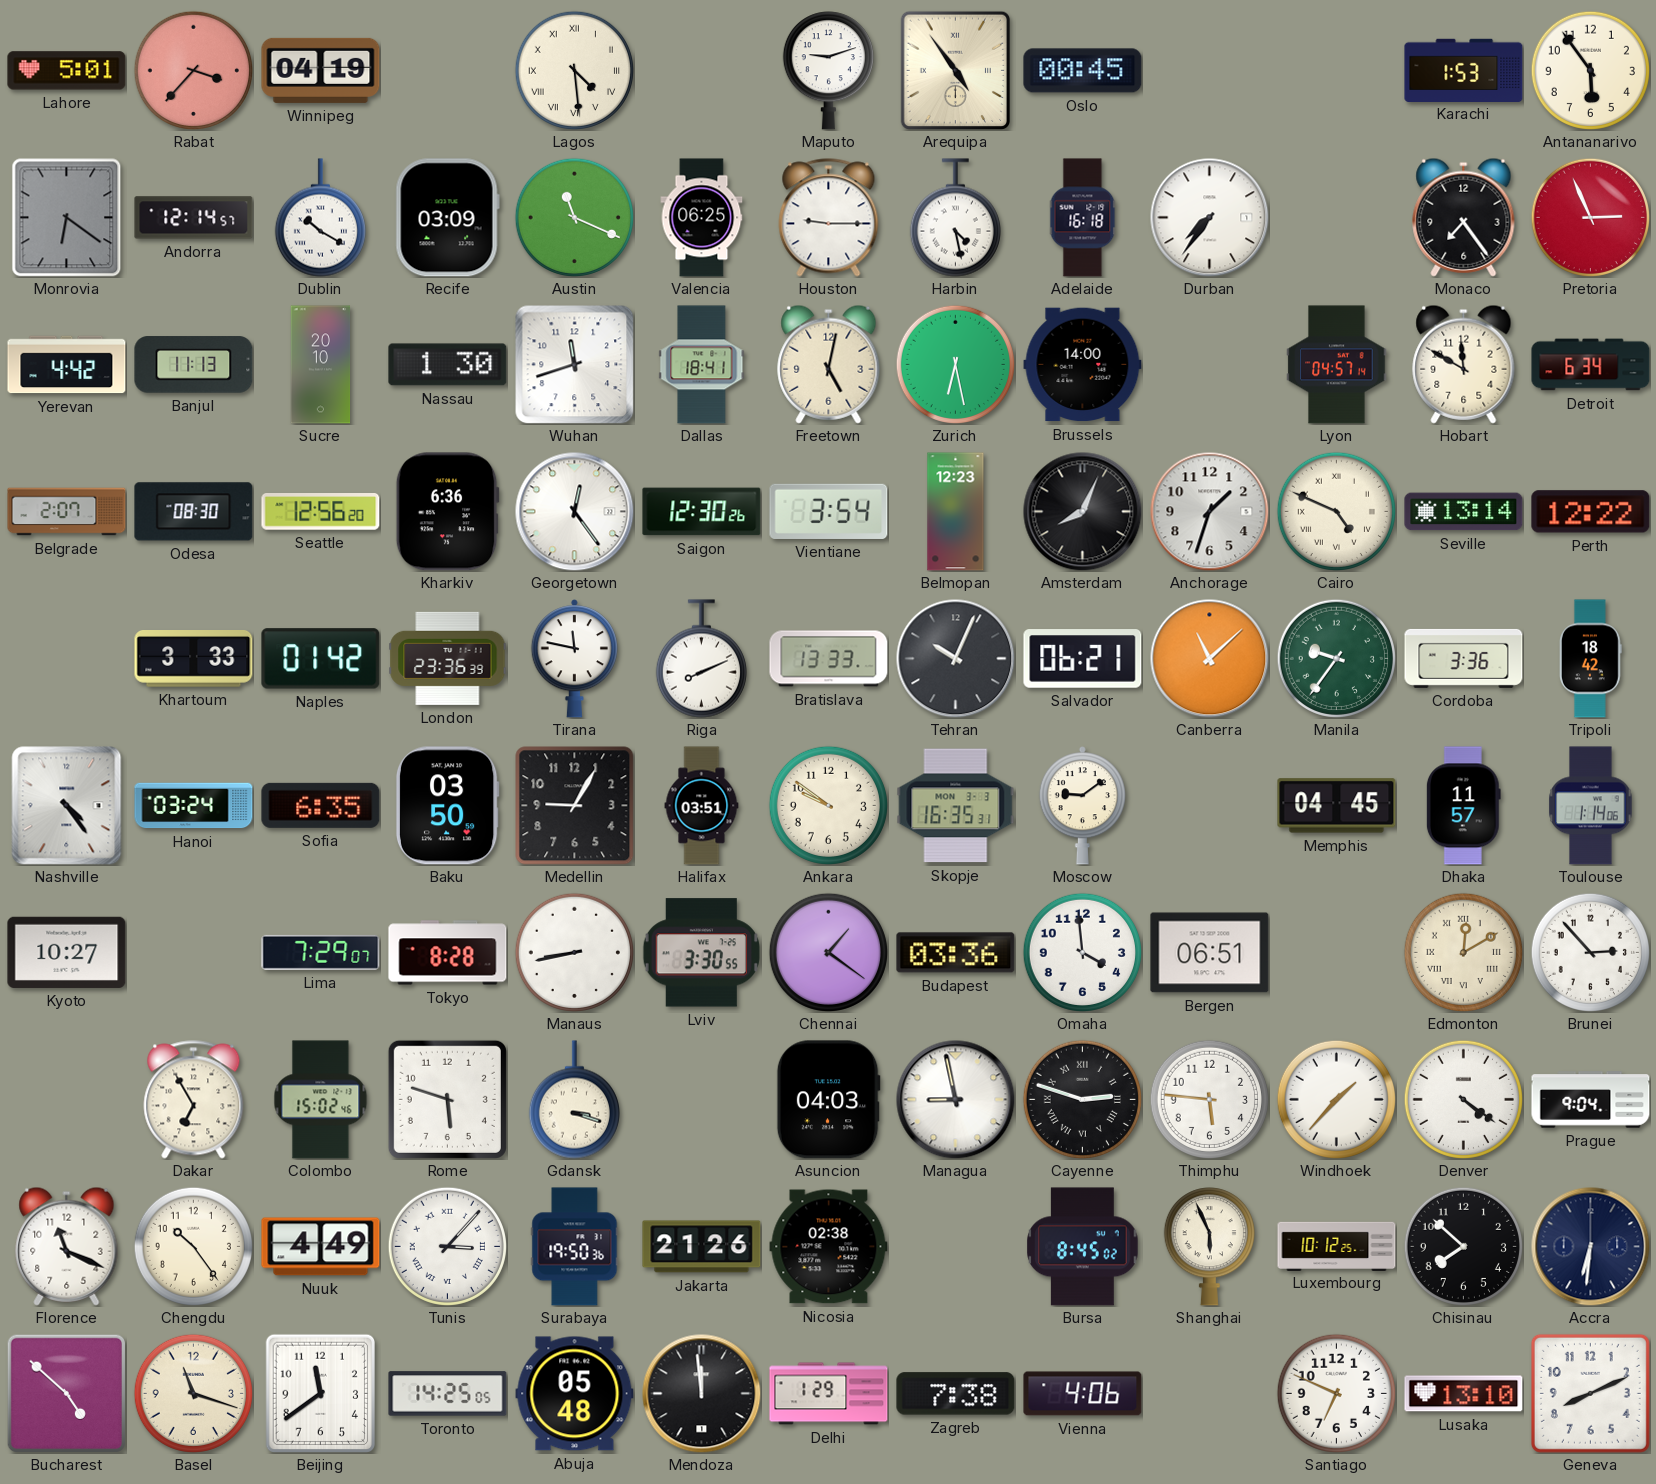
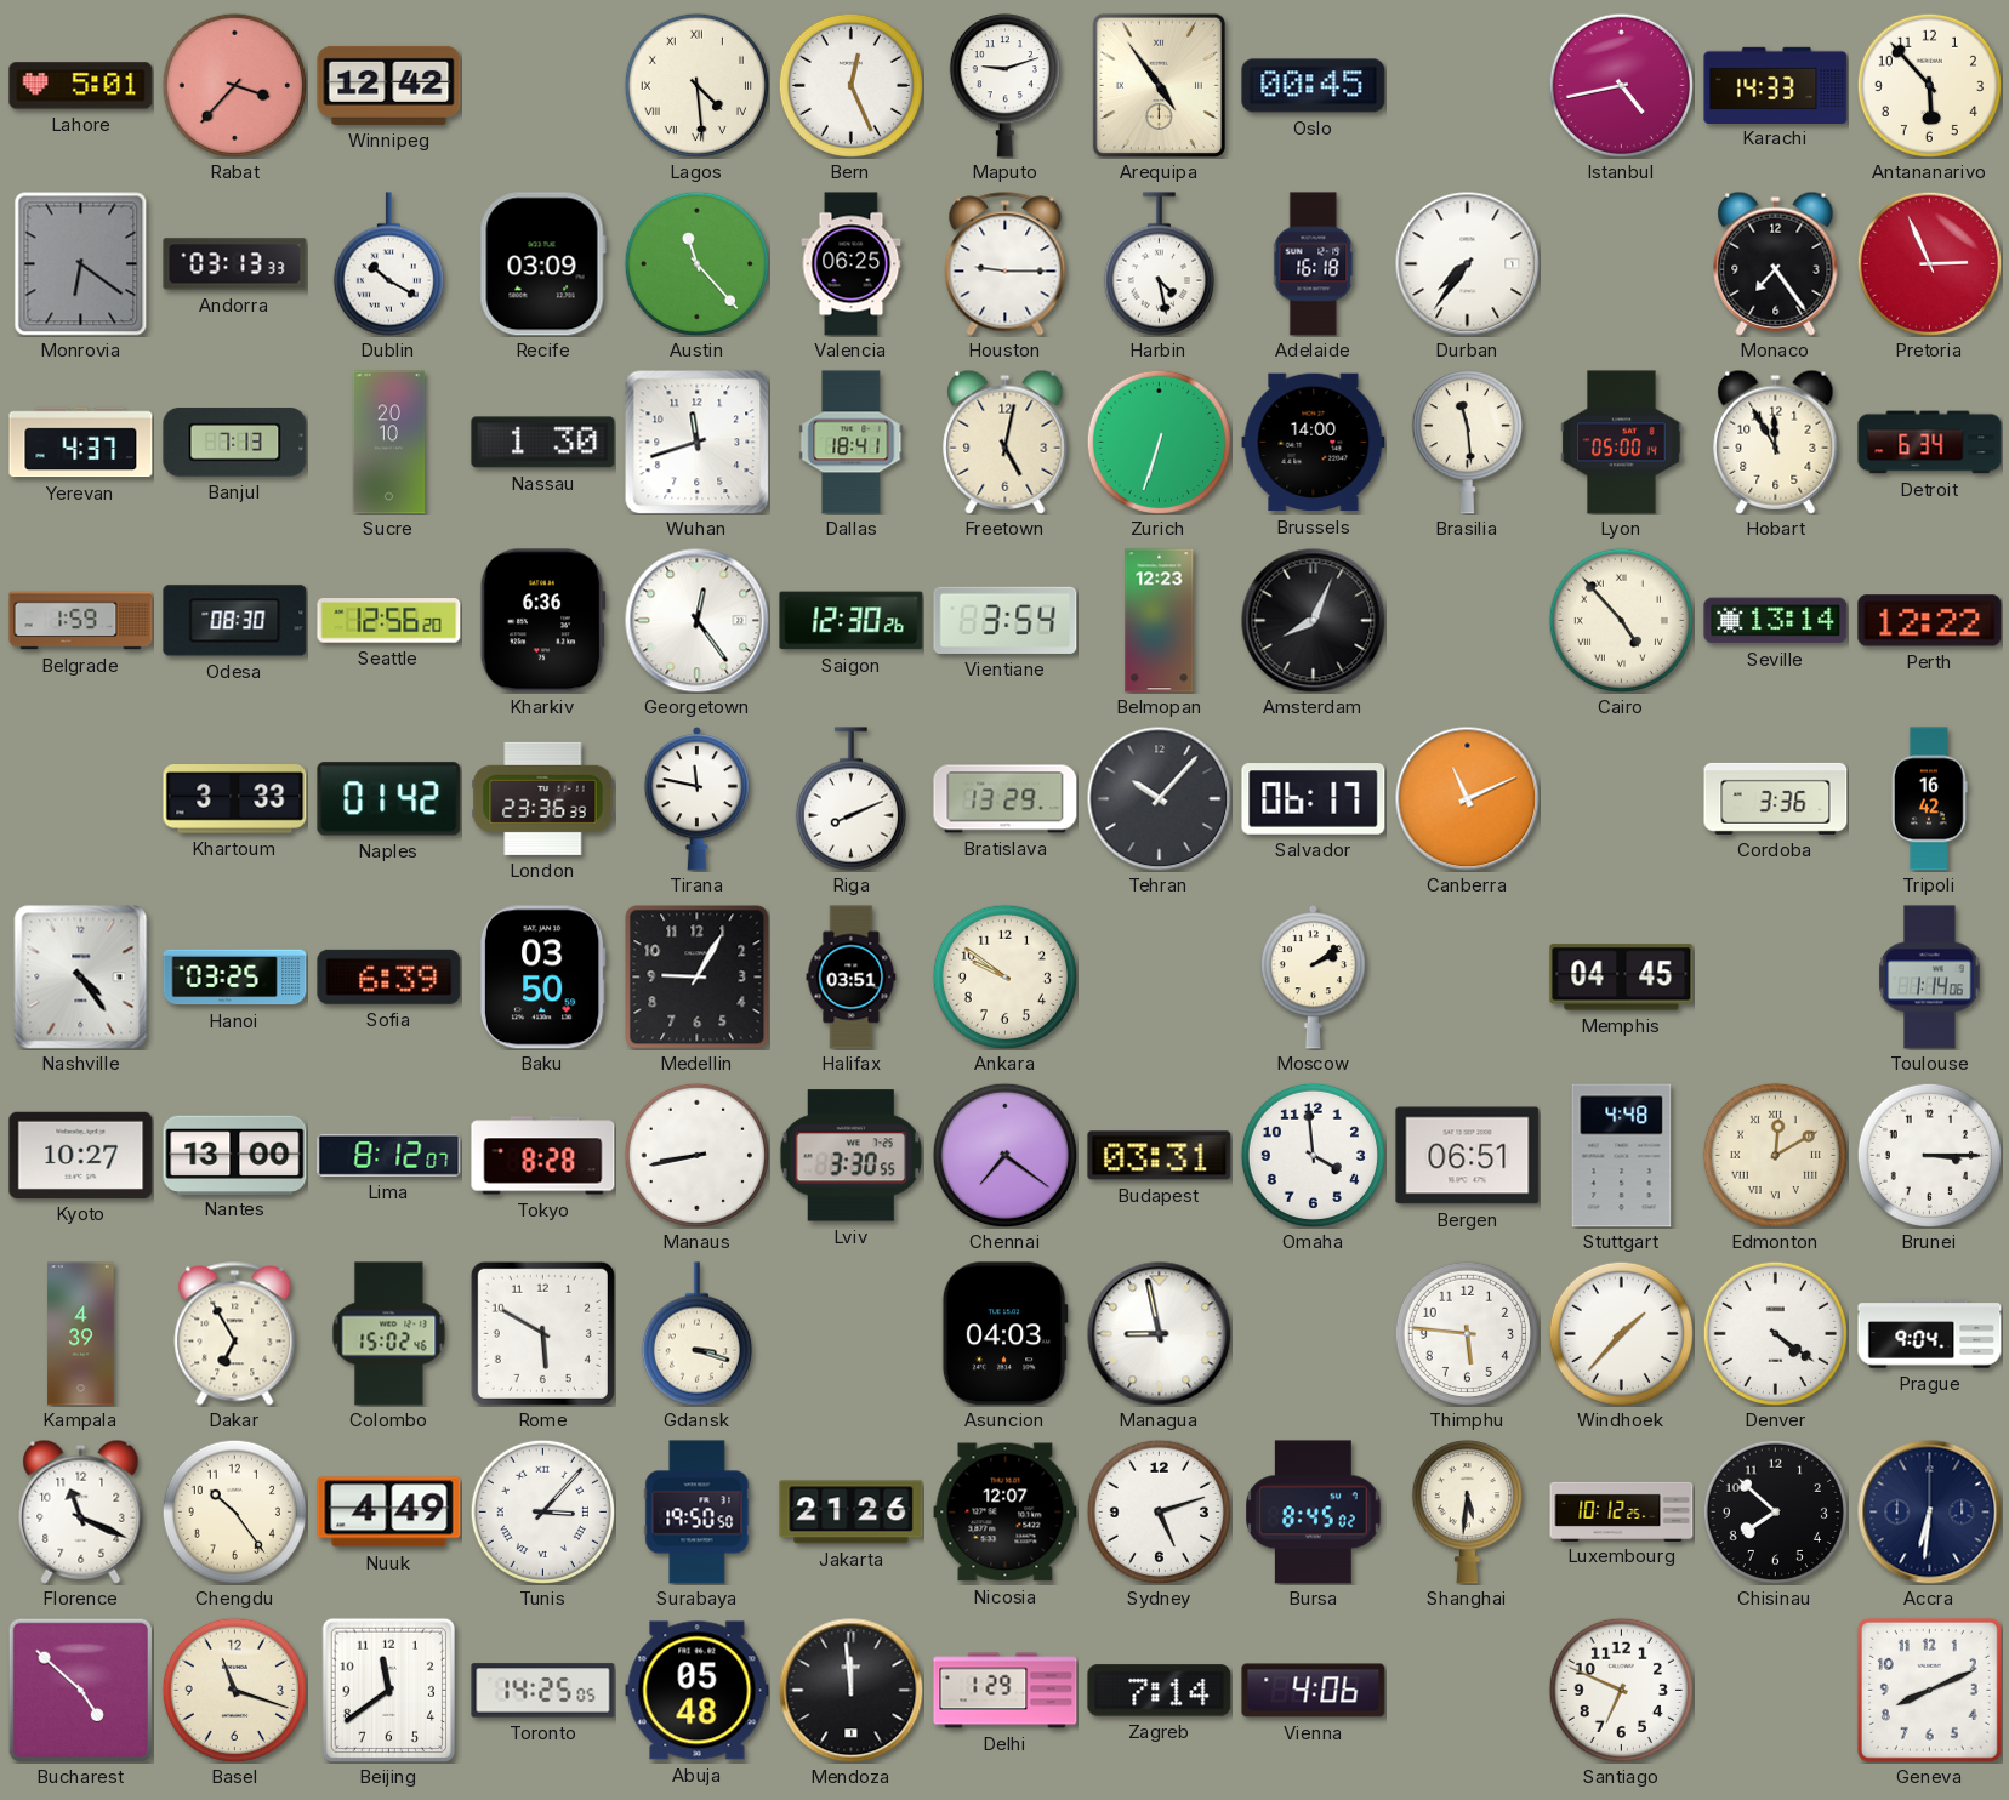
Winnipeg: 04:19 -> 12:42 (389, 85)
Bern: none -> 12:26 (850, 85)
Istanbul: none -> 4:43 (1621, 85)
Karachi: 1:53 -> 14:33 (1776, 85)
Antananarivo: 5:54 -> 5:53 (1929, 85)
Andorra: 12:14 -> 03:13 (235, 264)
Austin: 11:19 -> 11:23 (696, 263)
Yerevan: 4:42 -> 4:37 (81, 443)
Banjul: 11:13 -> 7:13 (235, 443)
Zurich: 6:28 -> 6:33 (1159, 442)
Brasilia: none -> 11:29 (1467, 443)
Lyon: 04:57 -> 05:00 (1622, 443)
Hobart: 11:50 -> 11:55 (1776, 442)
Belgrade: 2:07 -> 1:59 (81, 621)
Anchorage: 1:33 -> none (1210, 512)
Cairo: 4:49 -> 4:53 (1621, 620)
Bratislava: 13:33 -> 13:29 (1006, 799)
Tehran: 10:04 -> 10:07 (1160, 799)
Salvador: 06:21 -> 06:17 (1314, 799)
Canberra: 11:08 -> 11:11 (1468, 799)
Manila: 9:36 -> none (1336, 658)
Tripoli: 18:42 -> 16:42 (1929, 799)
Hanoi: 03:24 -> 03:25 (235, 978)
Sofia: 6:35 -> 6:39 (389, 976)
Skopje: 16:35 -> none (956, 806)
Moscow: 9:09 -> 2:09 (1313, 978)
Dhaka: 11:57 -> none (1463, 806)
Nantes: none -> 13:00 (235, 1155)
Lima: 7:29 -> 8:12 (389, 1155)
Chennai: 1:21 -> 7:21 (1004, 1155)
Budapest: 03:36 -> 03:31 (1160, 1156)
Stuttgart: none -> 4:48 (1622, 1156)
Brunei: 2:53 -> 3:15 (1929, 1155)
Kampala: none -> 4:39 (81, 1334)
Rome: 5:48 -> 5:50 (542, 1333)
Cayenne: 2:48 -> none (1082, 1099)
Surabaya: 19:50:36 -> 19:50:50 (698, 1513)
Nicosia: 02:38 -> 12:07 (1006, 1513)
Sydney: none -> 5:12 (1159, 1511)
Shanghai: 5:56 -> 5:31 (1467, 1513)
Zagreb: 7:38 -> 7:14 (1160, 1691)
Lusaka: 13:10 -> none (1464, 1394)
